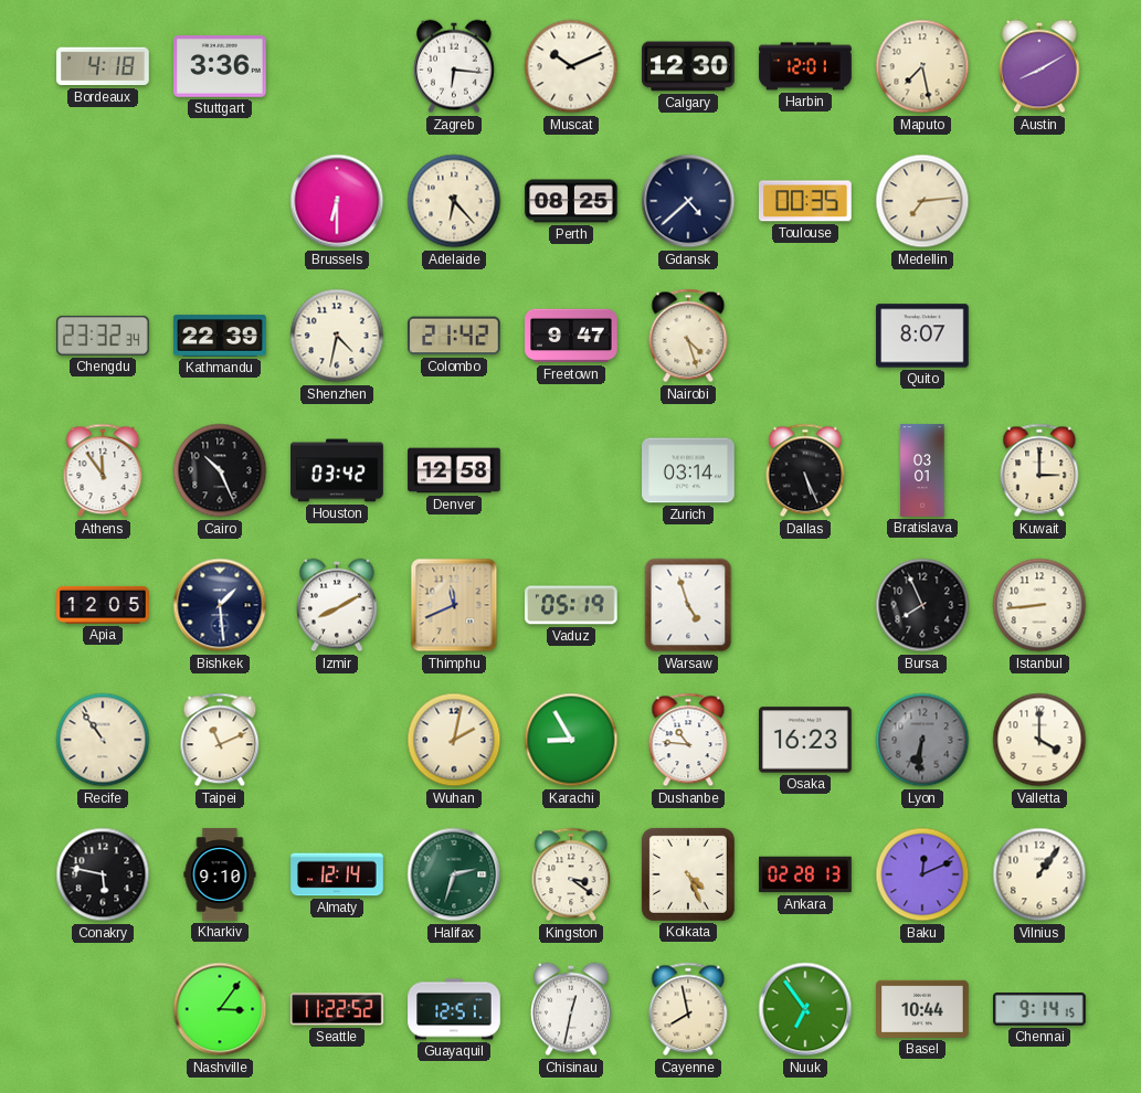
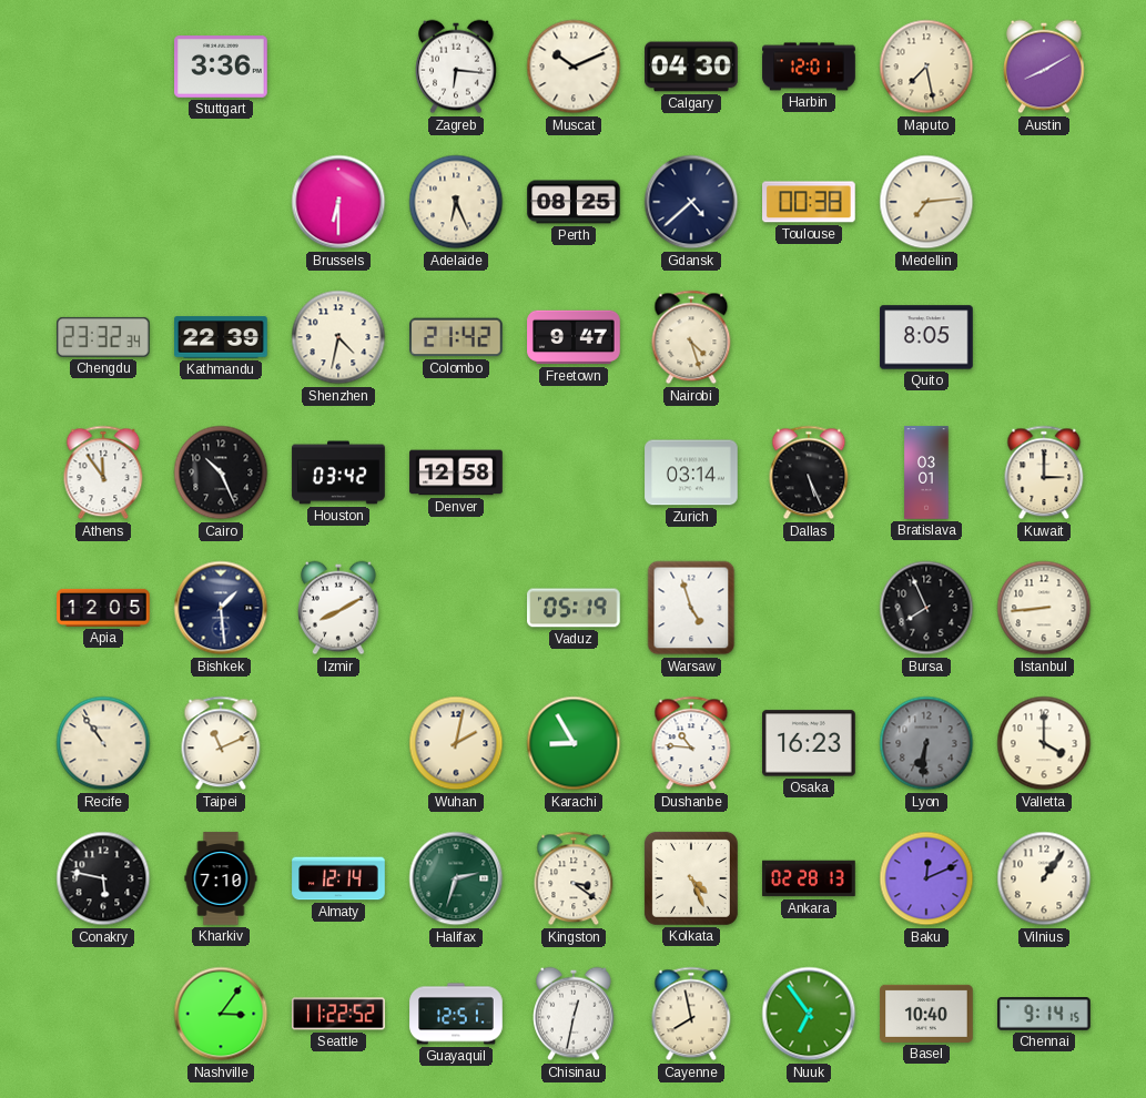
Bordeaux: 4:18 -> none (103, 66)
Calgary: 12:30 -> 04:30 (691, 67)
Adelaide: 6:23 -> 6:26 (456, 202)
Toulouse: 00:35 -> 00:38 (810, 202)
Quito: 8:07 -> 8:05 (926, 337)
Thimphu: 11:41 -> none (454, 605)
Kharkiv: 9:10 -> 7:10 (221, 878)
Basel: 10:44 -> 10:40 (926, 1014)
